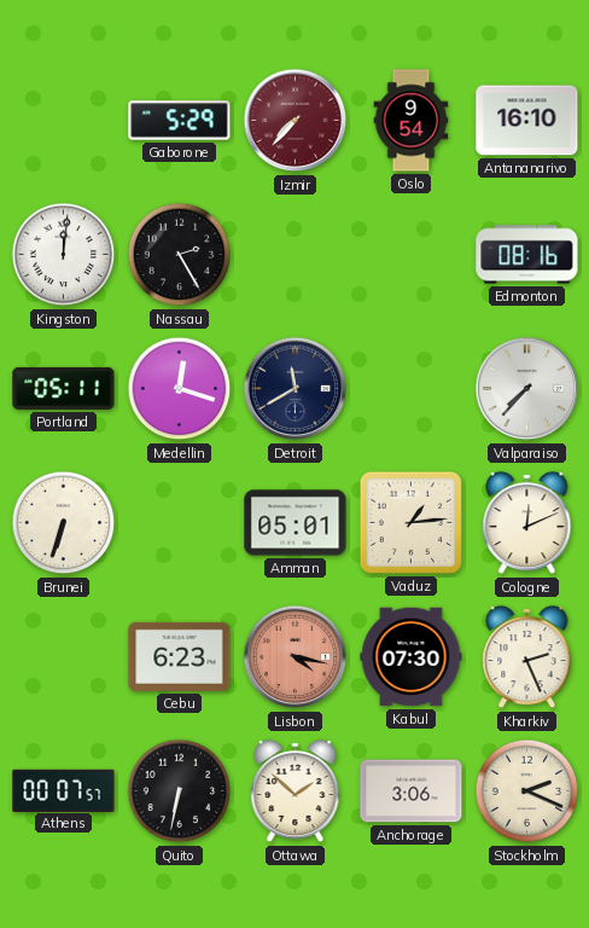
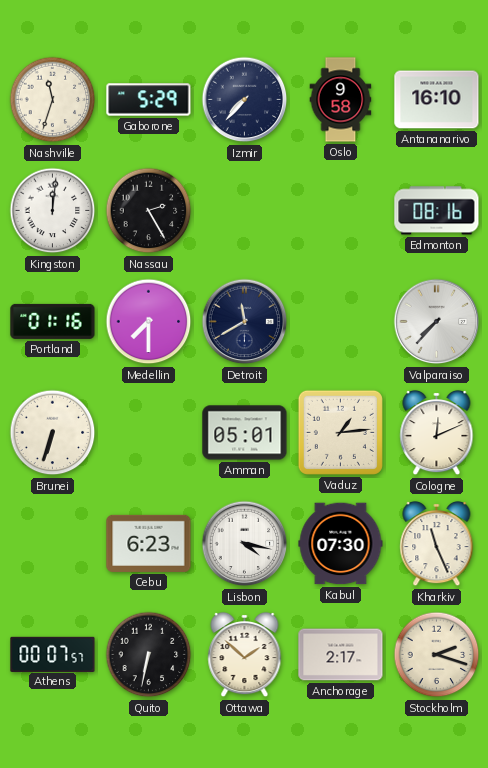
Nashville: none -> 11:33 (53, 100)
Izmir dial: burgundy -> navy (245, 100)
Oslo: 9:54 -> 9:58 (341, 100)
Portland: 05:11 -> 01:16 (53, 321)
Medellin: 12:18 -> 7:30 (149, 322)
Lisbon dial: salmon -> white (245, 544)
Kharkiv: 2:26 -> 11:26 (437, 544)
Anchorage: 3:06 -> 2:17 (341, 655)
Stockholm: 2:19 -> 2:18 (437, 655)
